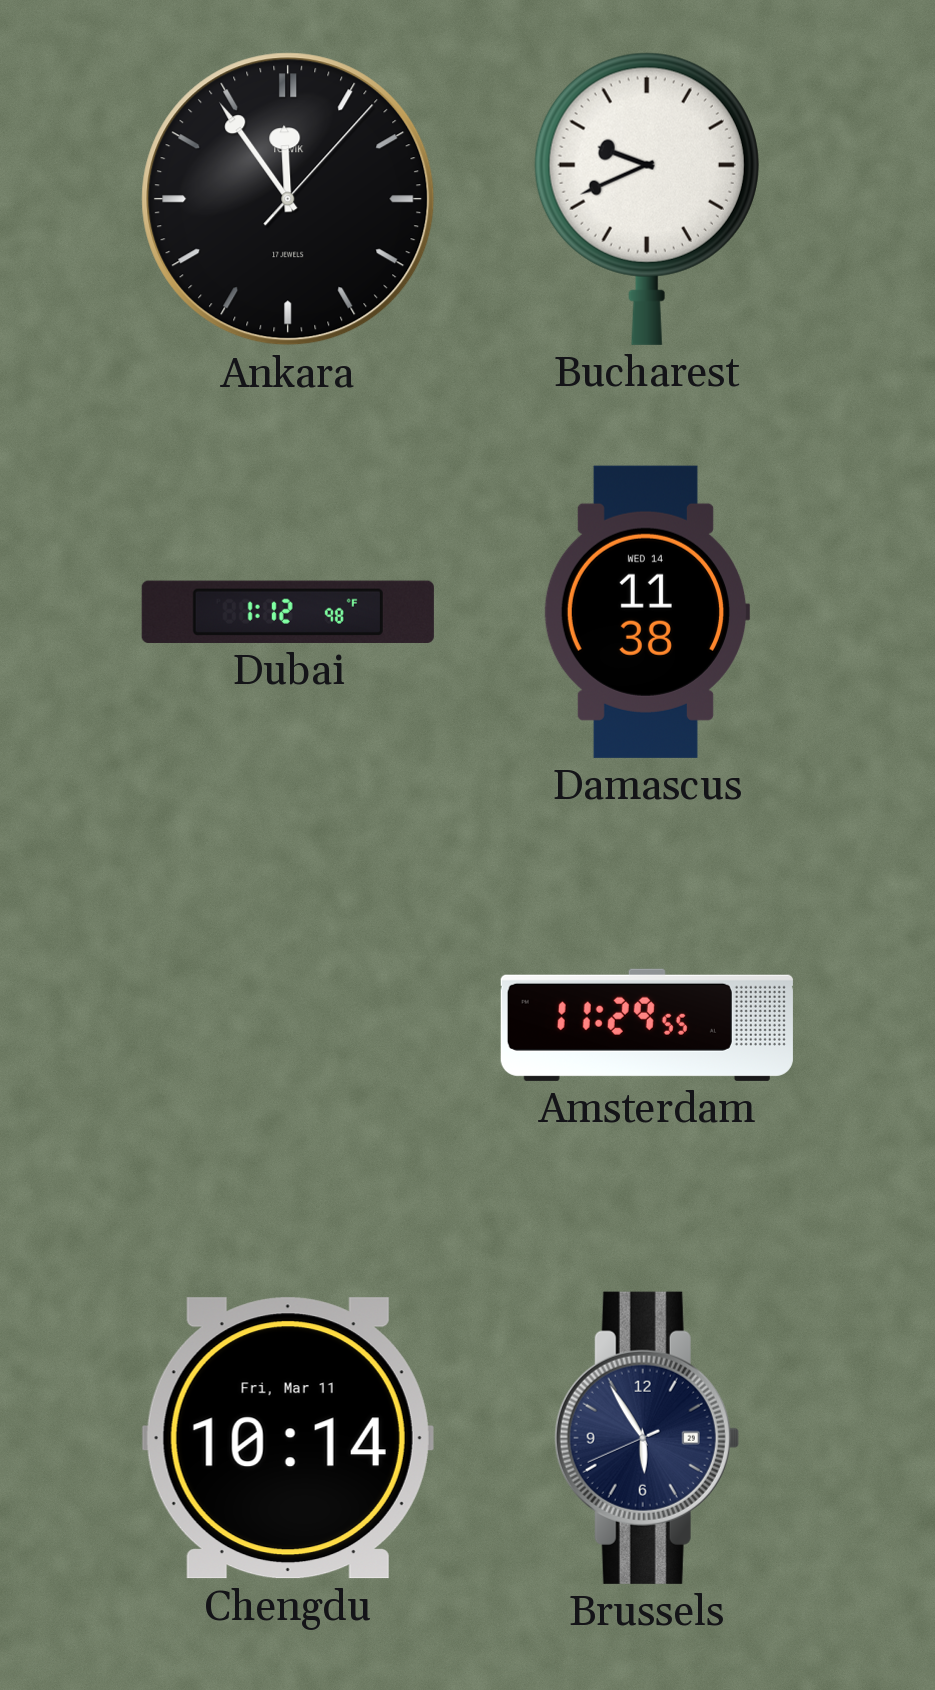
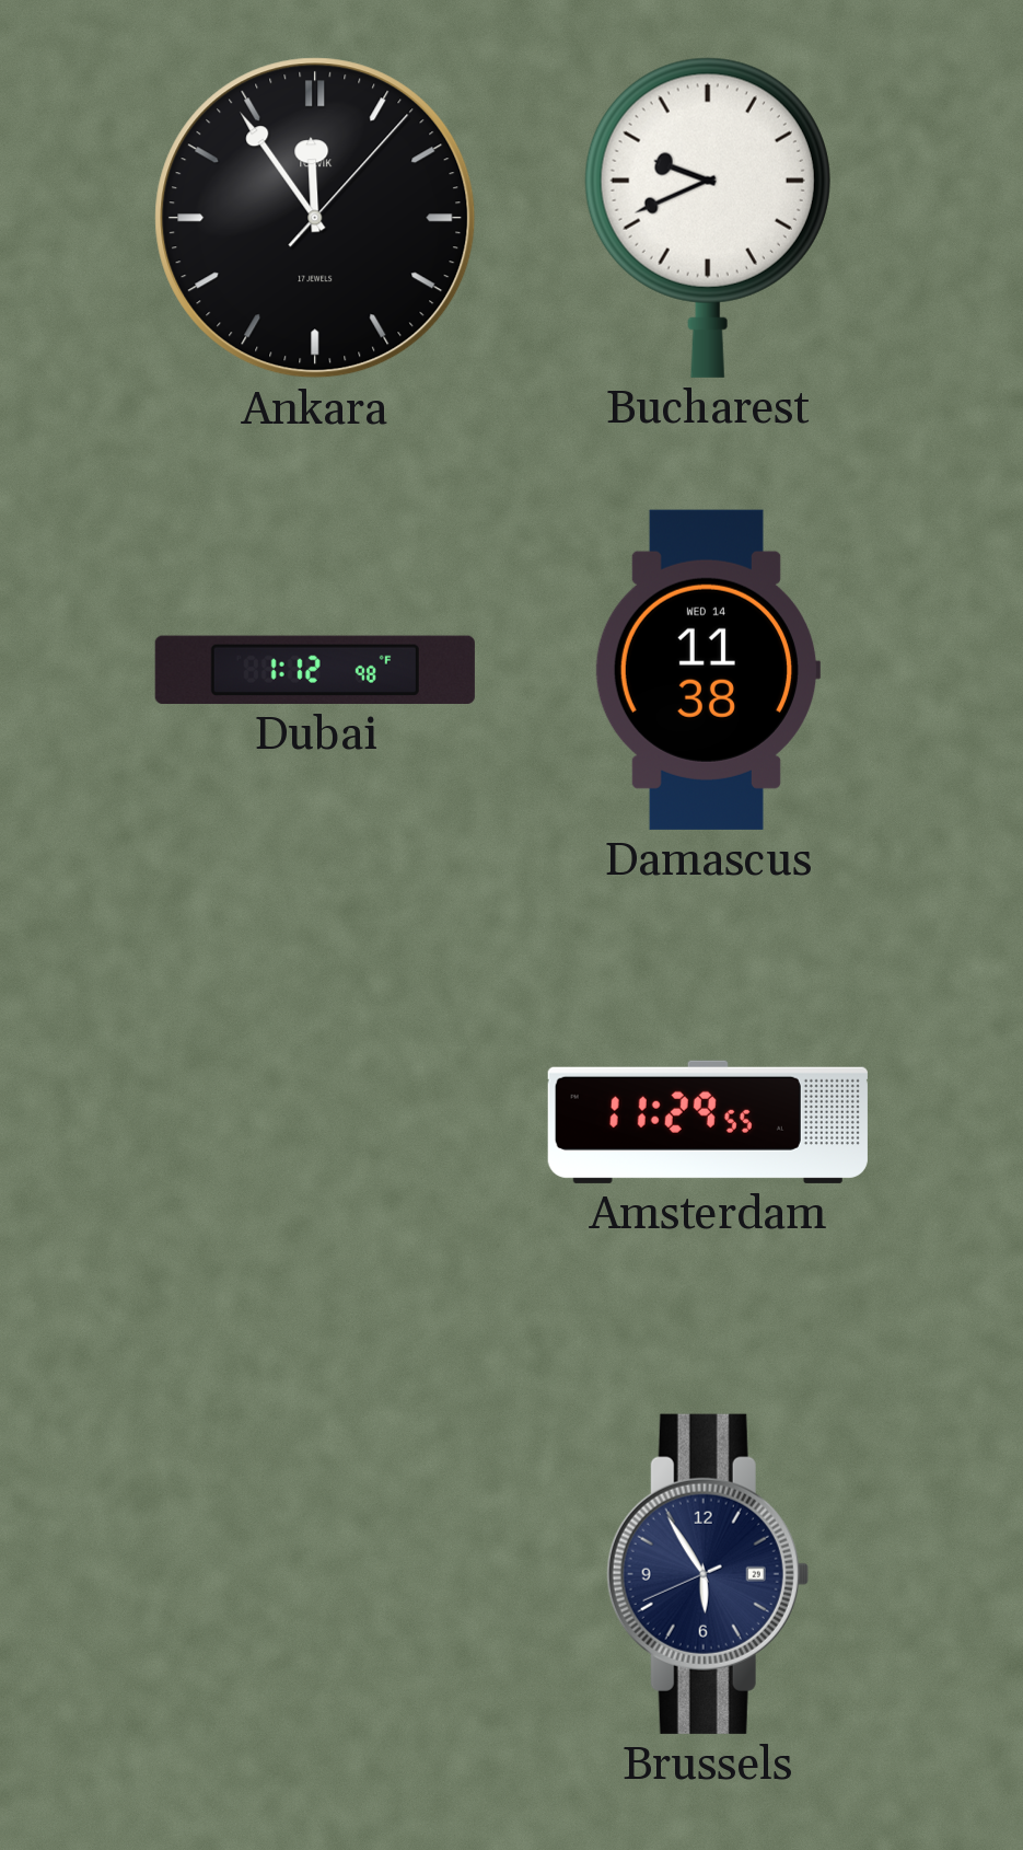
Chengdu: 10:14 -> none (288, 1438)
